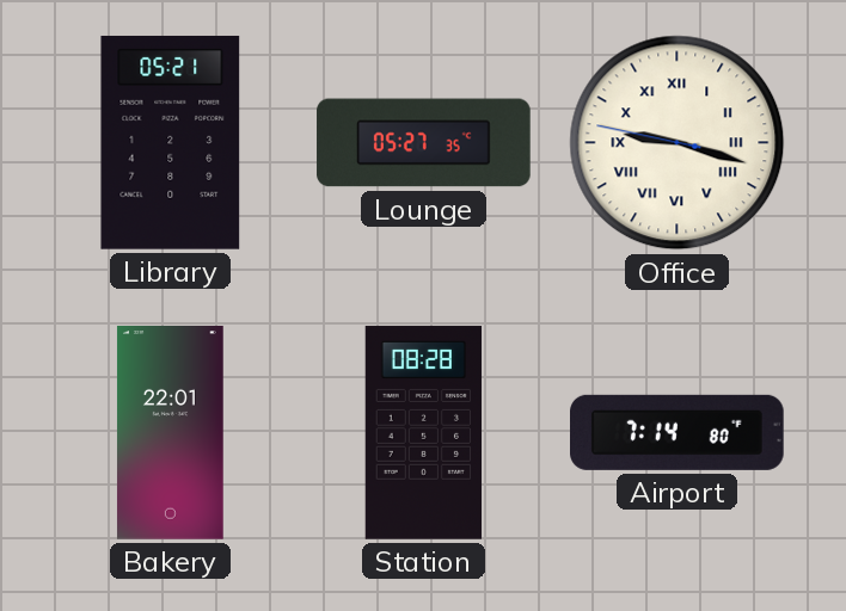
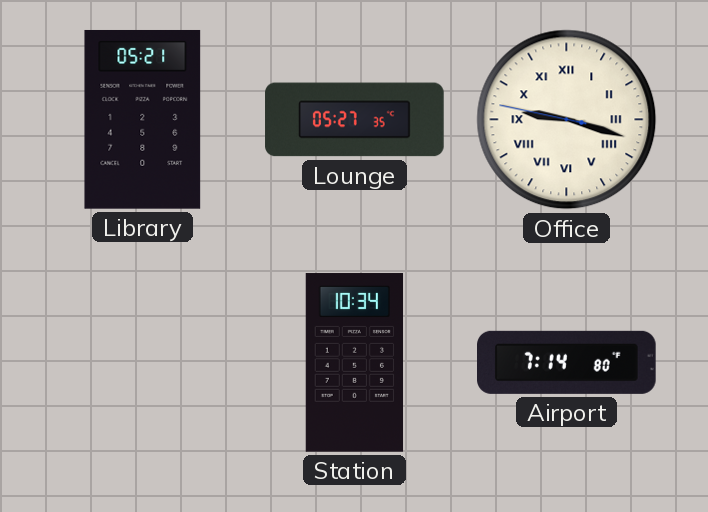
Bakery: 22:01 -> none (170, 433)
Station: 08:28 -> 10:34 (355, 363)
